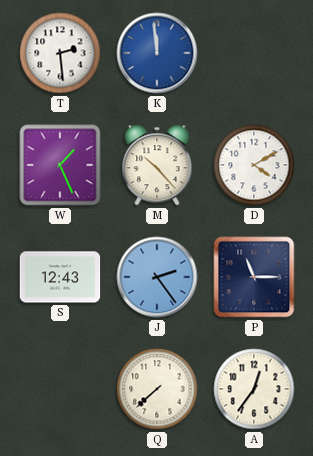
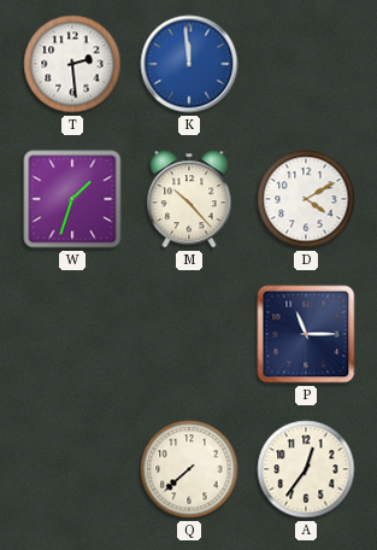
W: 1:26 -> 1:33 (72, 199)
S: 12:43 -> none (60, 277)
J: 2:24 -> none (157, 277)
